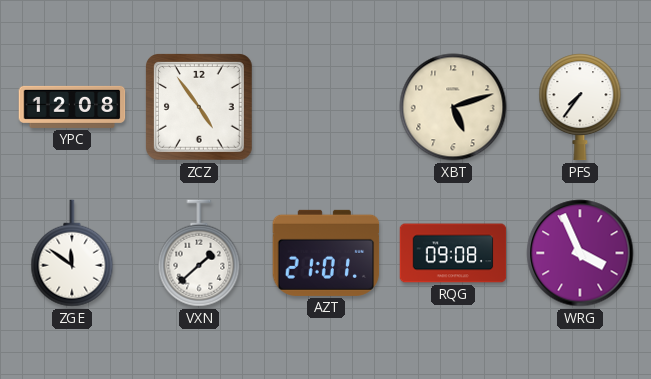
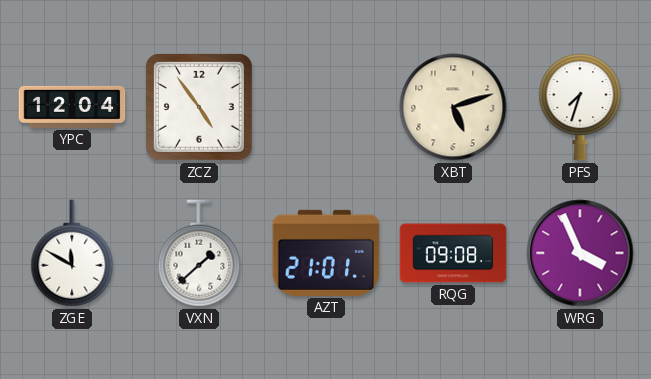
YPC: 12:08 -> 12:04 (72, 107)
PFS: 7:36 -> 7:33 (580, 107)
ZGE: 11:51 -> 11:50 (72, 253)
